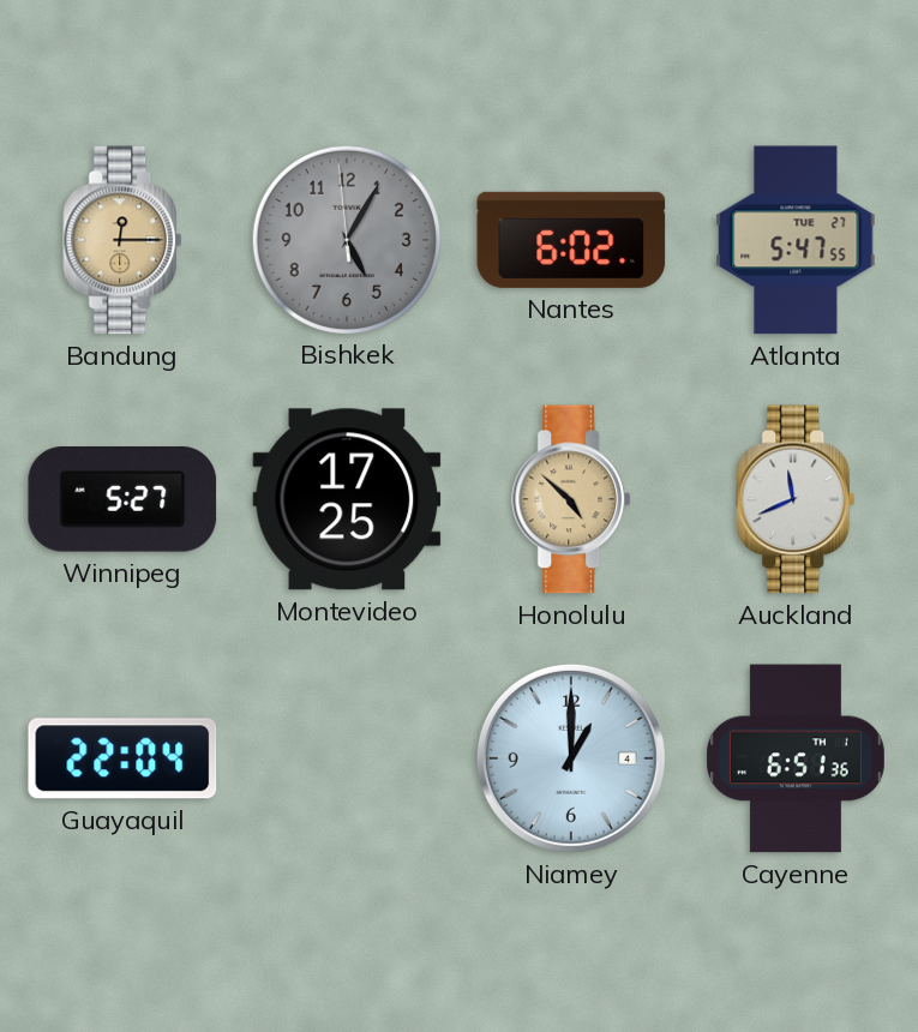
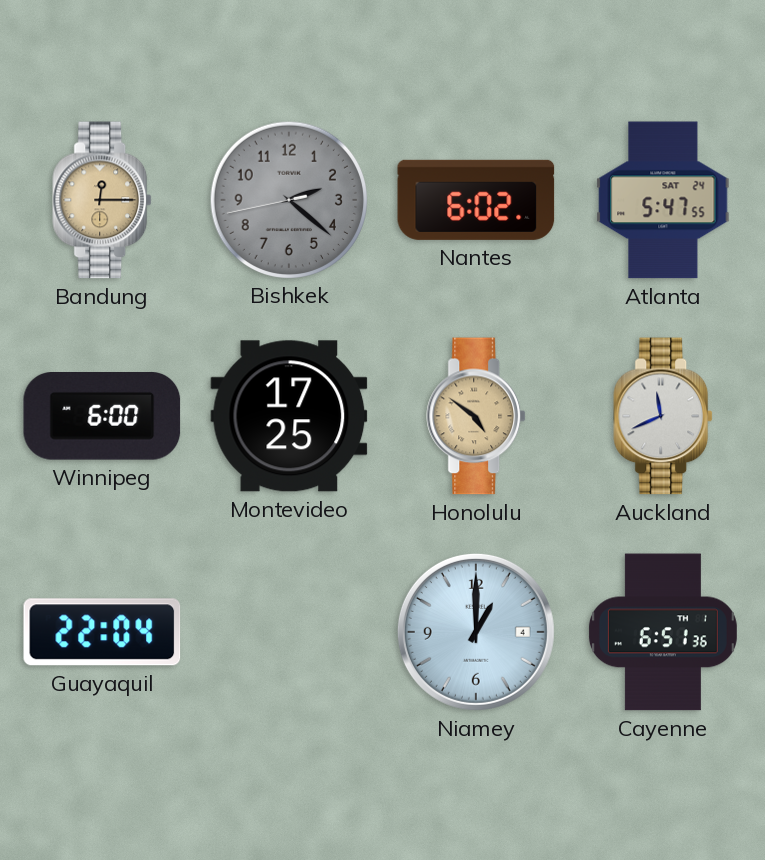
Bishkek: 5:04 -> 2:21 (288, 199)
Atlanta date: TUE 27 -> SAT 24 (663, 200)
Winnipeg: 5:27 -> 6:00 (102, 417)
Honolulu: 4:52 -> 4:51 (477, 416)
